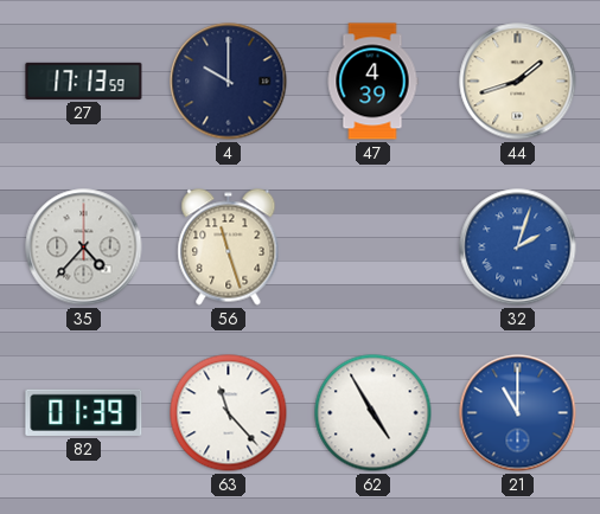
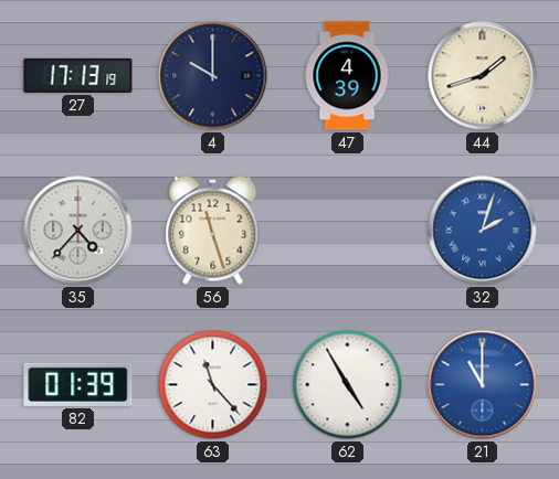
27: 17:13:59 -> 17:13:19 (78, 75)
